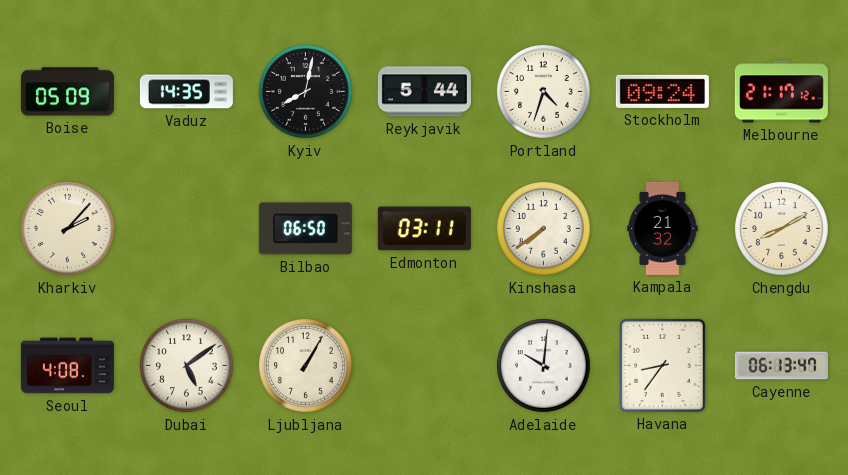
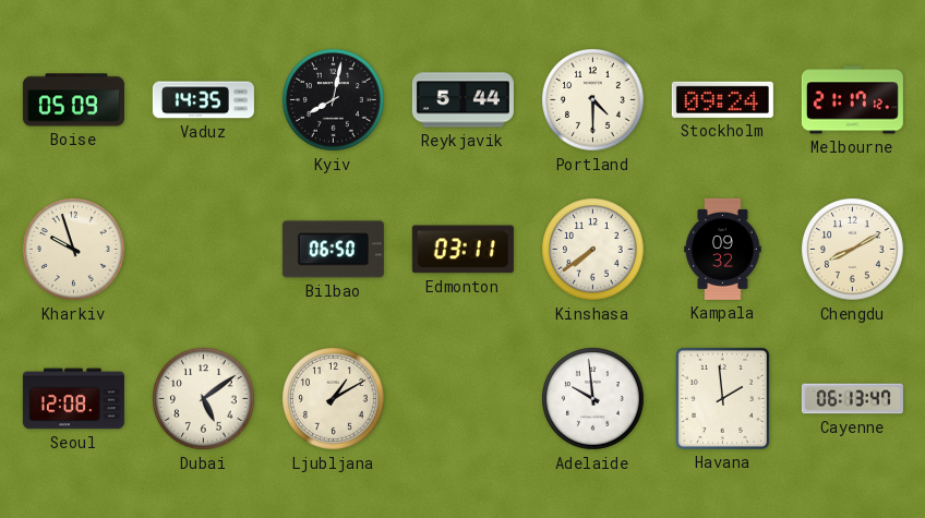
Portland: 4:33 -> 4:30 (593, 100)
Kharkiv: 2:07 -> 9:57 (74, 250)
Kampala: 21:32 -> 09:32 (723, 249)
Seoul: 4:08 -> 12:08 (73, 399)
Ljubljana: 1:05 -> 1:10 (334, 399)
Adelaide: 10:01 -> 9:59 (593, 399)
Havana: 8:36 -> 1:59 (722, 398)
